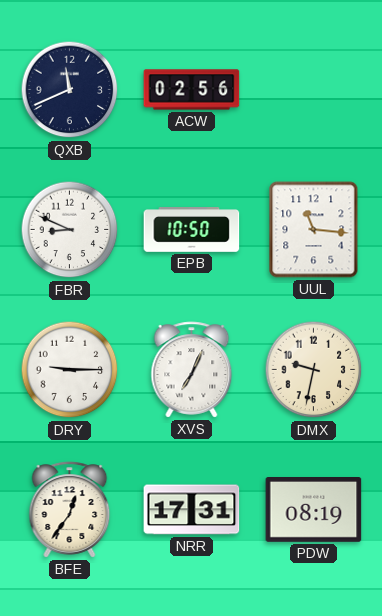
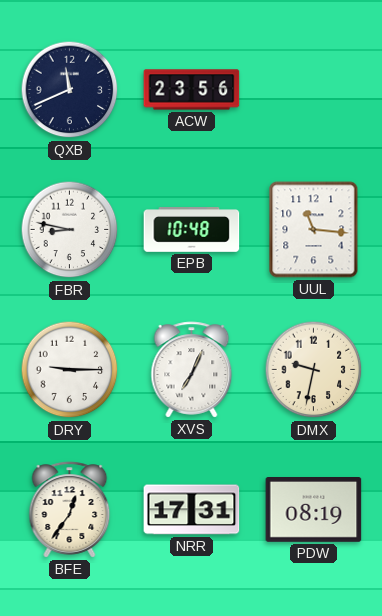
ACW: 02:56 -> 23:56 (192, 90)
FBR: 8:49 -> 8:47 (70, 230)
EPB: 10:50 -> 10:48 (192, 230)
